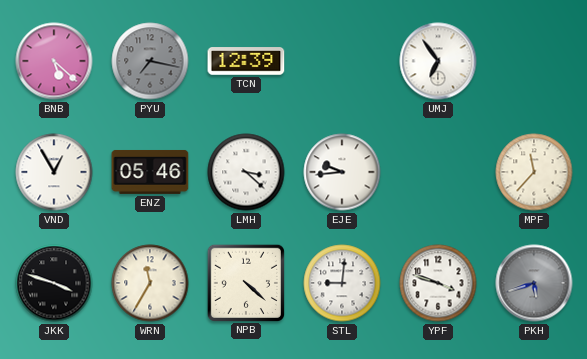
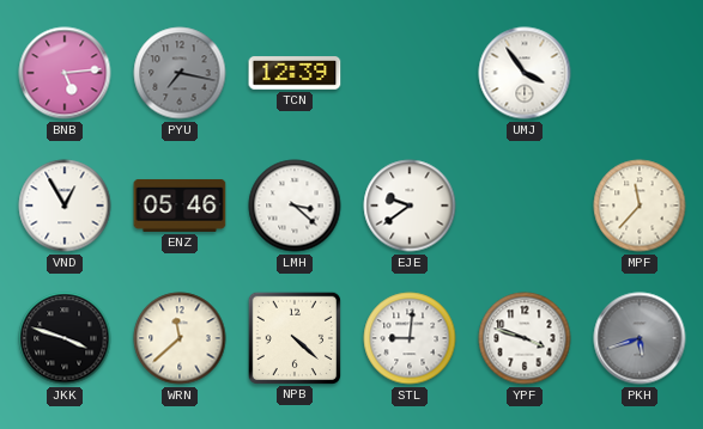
BNB: 5:22 -> 5:14 (65, 73)
UMJ: 6:54 -> 3:54 (525, 73)
EJE: 9:44 -> 9:39 (410, 206)
WRN: 11:35 -> 11:38 (180, 338)
